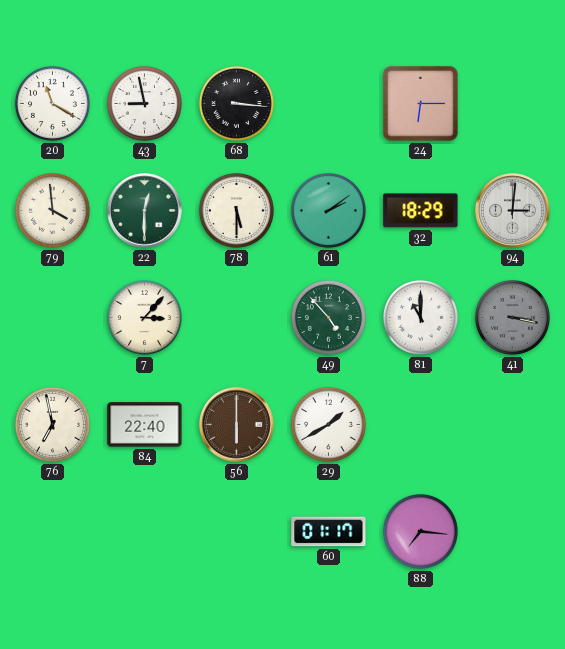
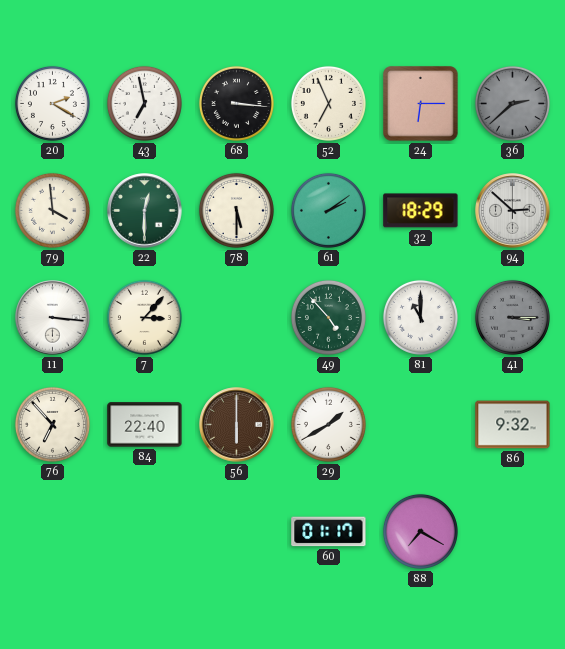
20: 11:20 -> 2:20 (52, 103)
43: 8:58 -> 6:58 (144, 103)
52: none -> 6:56 (328, 103)
36: none -> 2:38 (512, 103)
94: 3:01 -> 2:52 (513, 211)
11: none -> 3:16 (53, 318)
41: 3:17 -> 3:15 (512, 317)
76: 6:58 -> 6:53 (52, 424)
86: none -> 9:32 (513, 425)
88: 7:16 -> 7:20 (420, 531)
